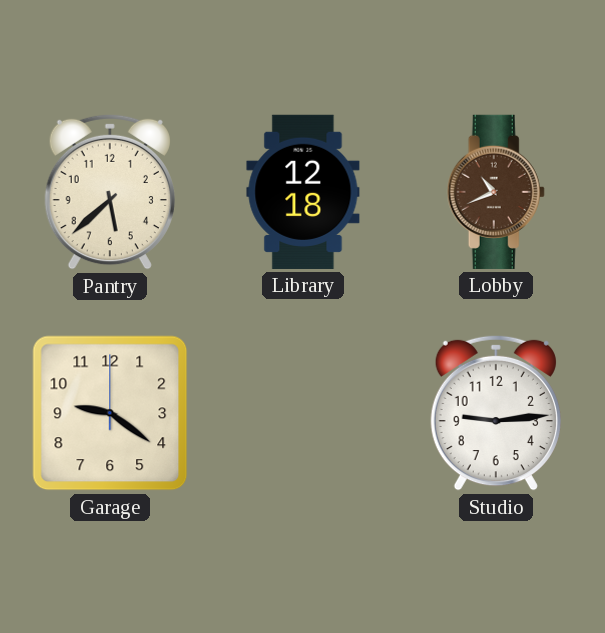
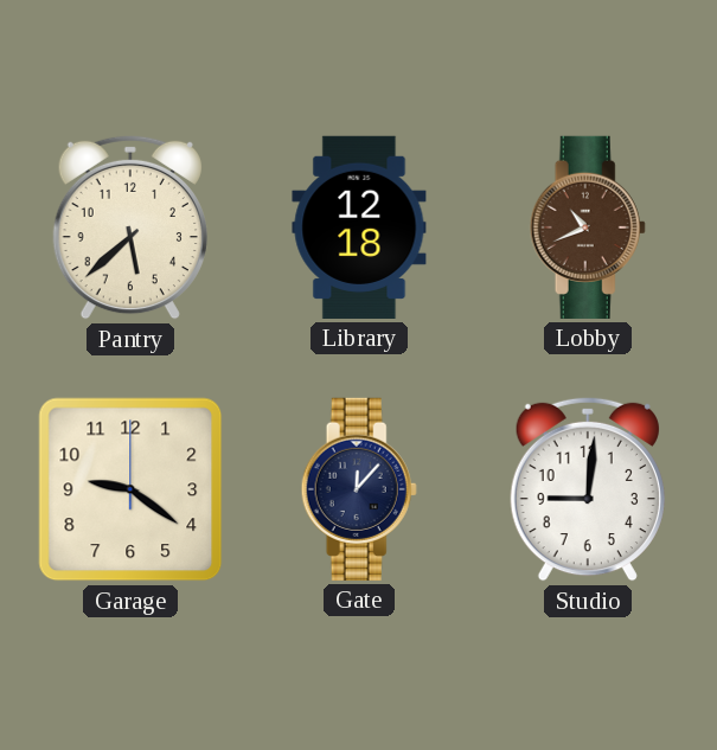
Gate: none -> 12:07 (359, 489)
Studio: 9:14 -> 9:01 (588, 489)
